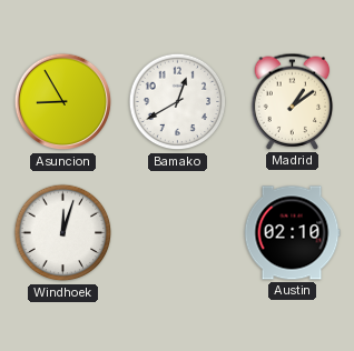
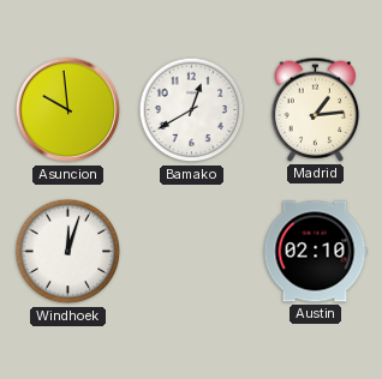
Asuncion: 8:55 -> 9:59 (68, 110)
Madrid: 1:09 -> 1:14 (316, 109)
